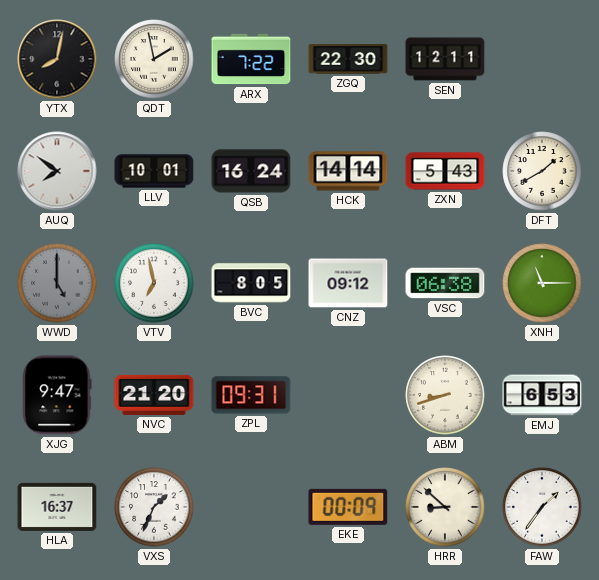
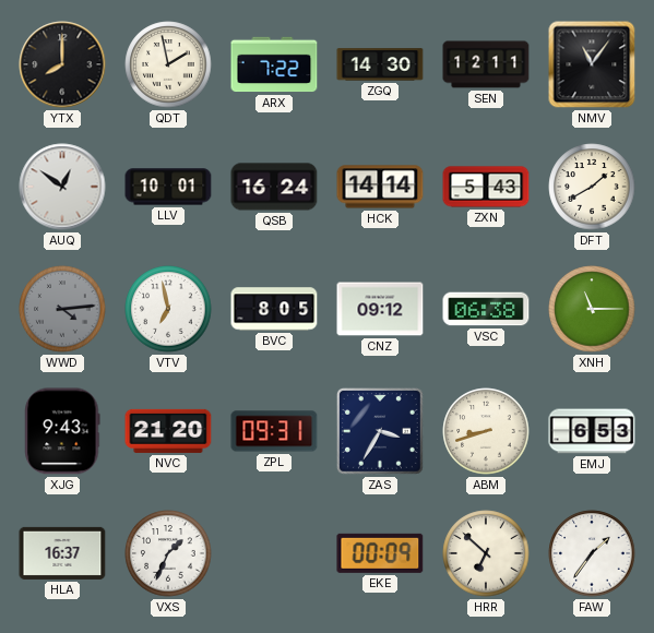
YTX: 8:02 -> 8:00 (62, 64)
ZGQ: 22:30 -> 14:30 (380, 64)
NMV: none -> 11:06 (592, 64)
AUQ: 7:51 -> 12:51 (62, 187)
WWD: 5:00 -> 4:14 (62, 309)
XJG: 9:47 -> 9:43 (62, 431)
ZAS: none -> 3:35 (380, 431)
HRR: 8:52 -> 6:52 (486, 553)
